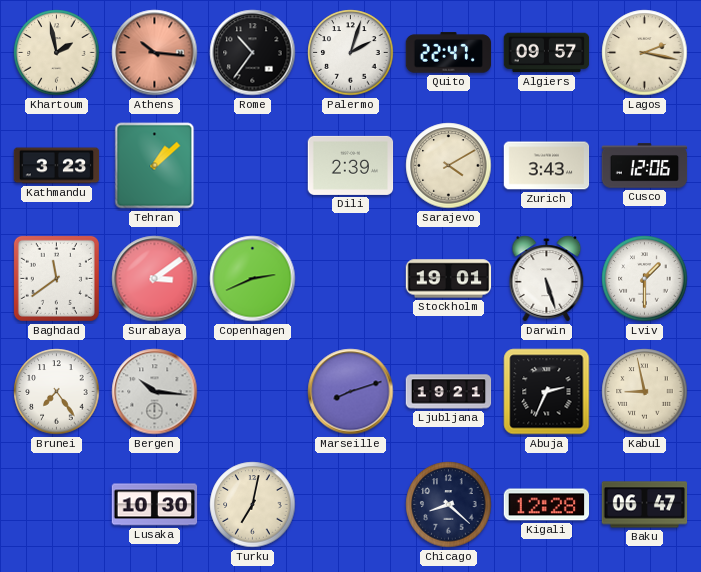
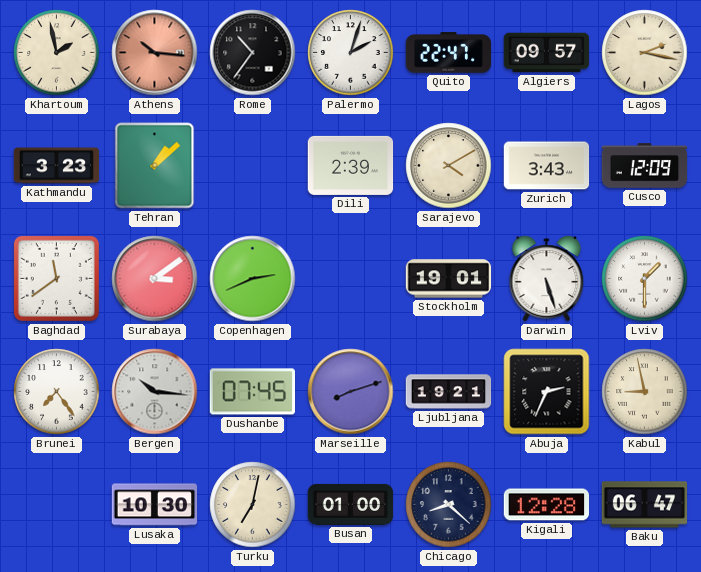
Cusco: 12:06 -> 12:09 (645, 166)
Dushanbe: none -> 07:45 (253, 392)
Busan: none -> 01:00 (351, 504)
